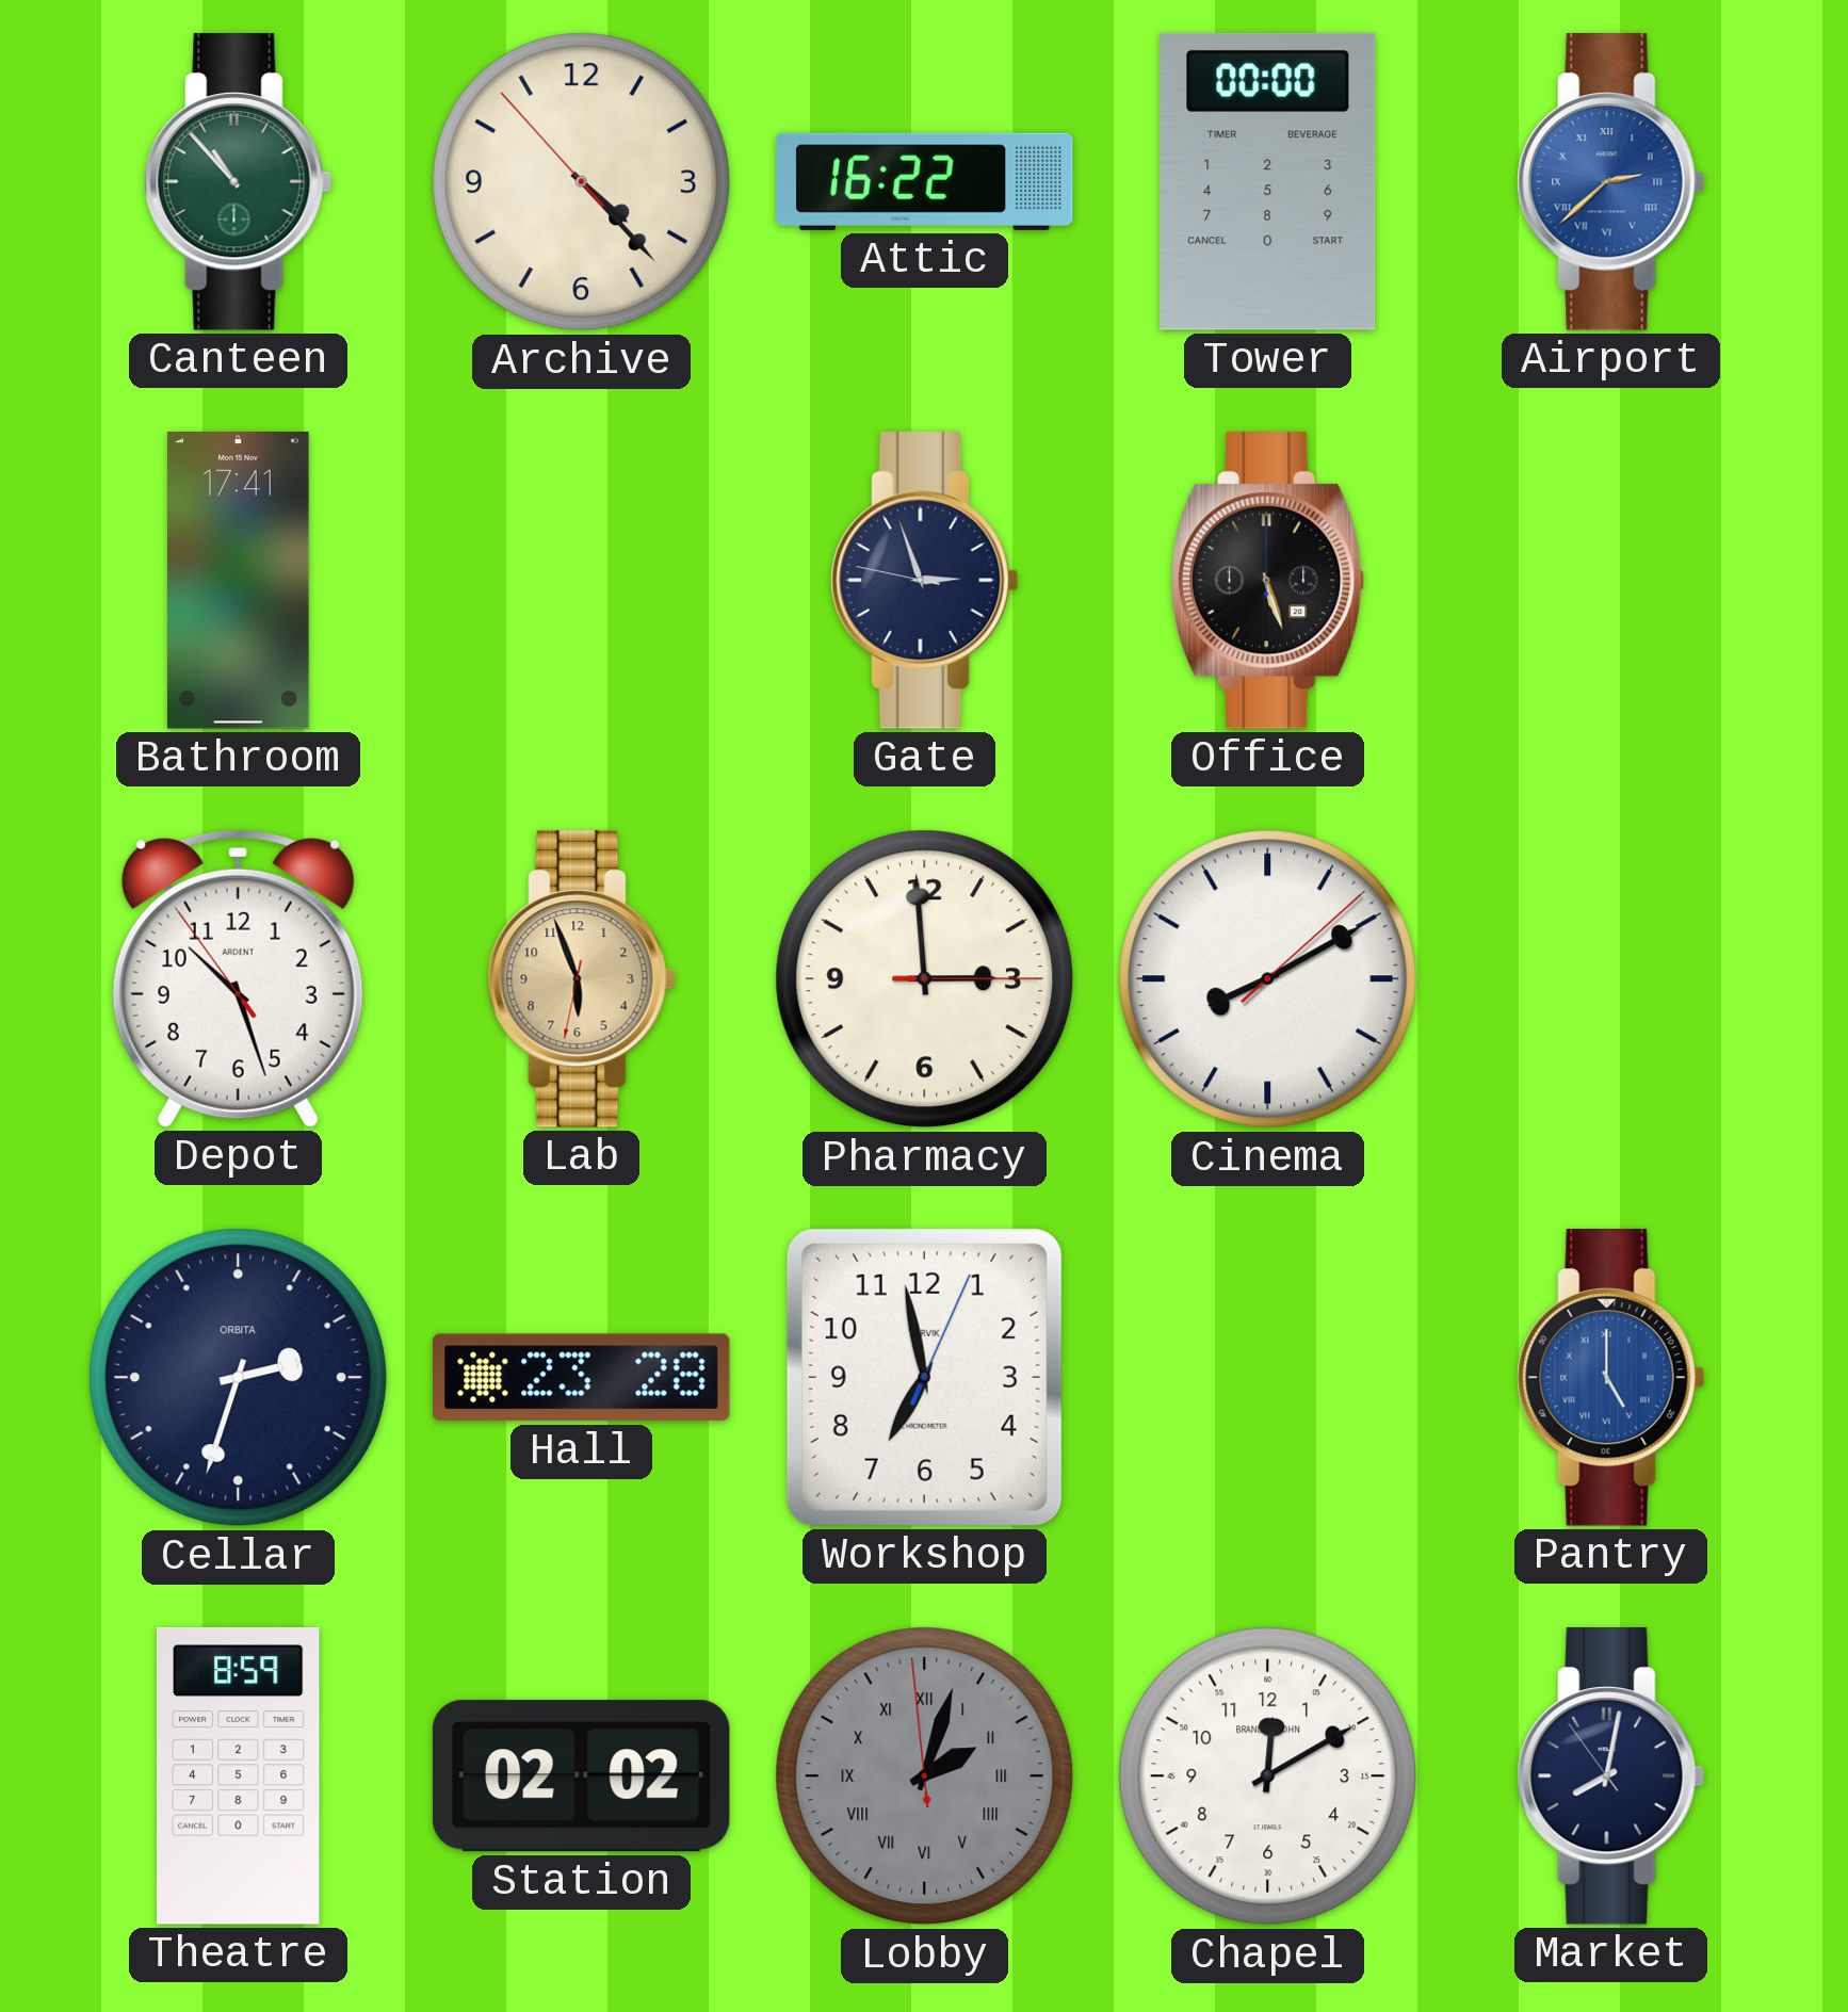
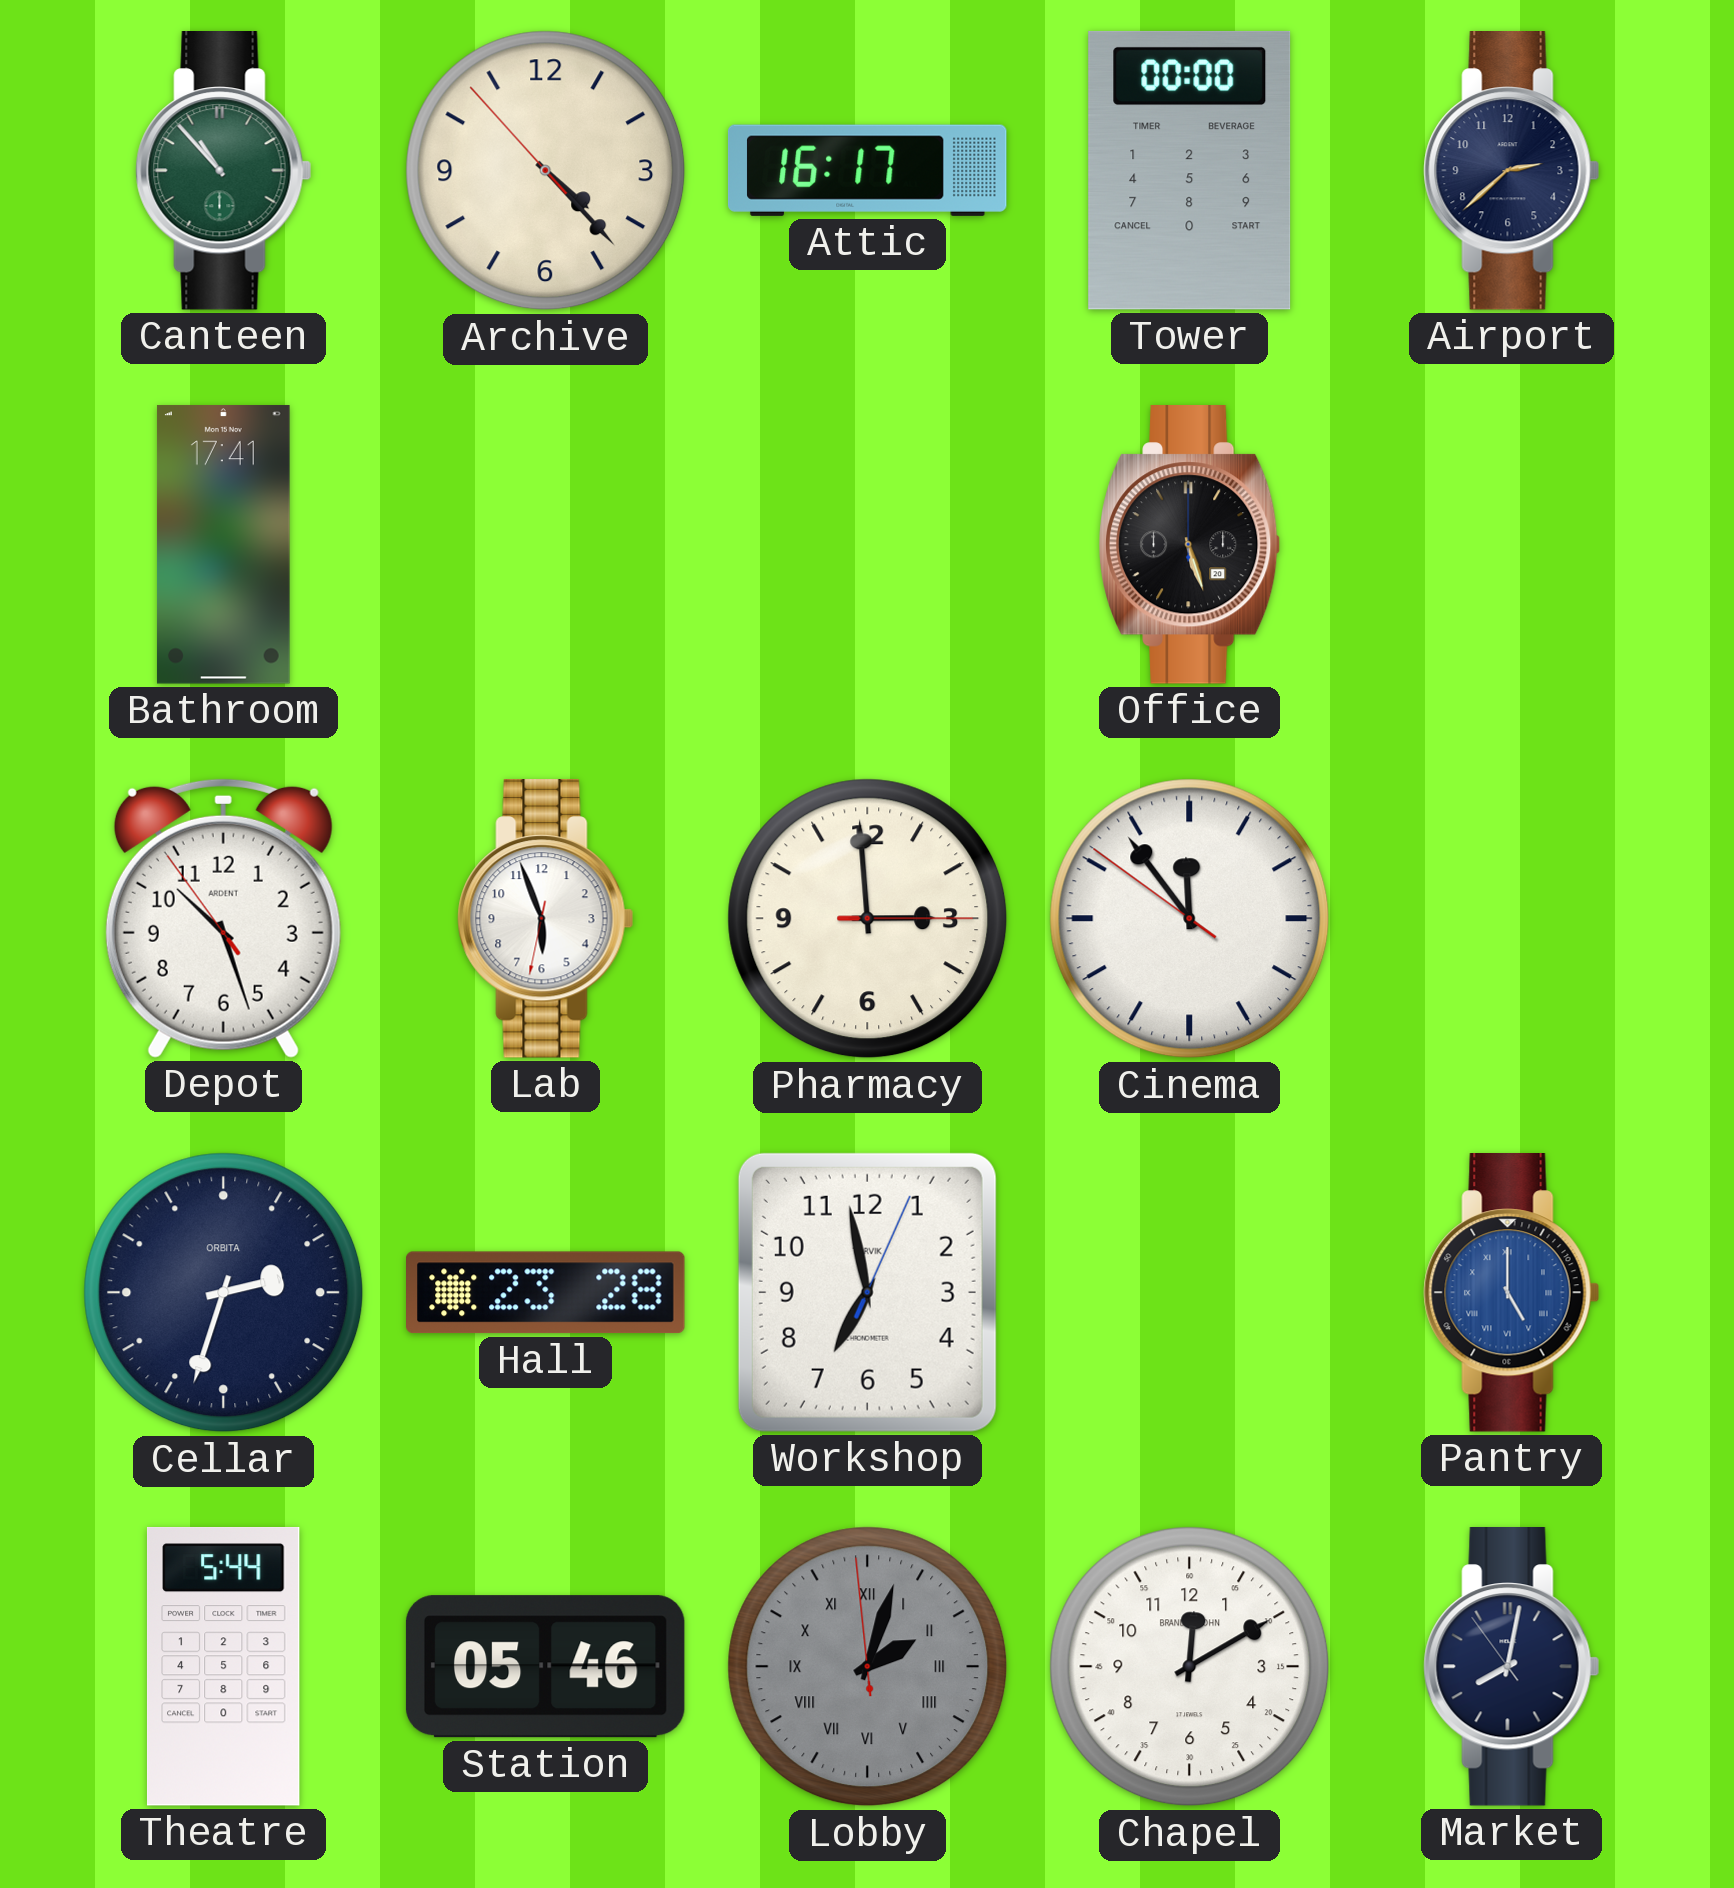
Attic: 16:22 -> 16:17 (867, 170)
Airport dial: blue -> navy (1512, 171)
Airport numerals: Roman -> Arabic (1512, 171)
Gate: 2:56 -> none (925, 581)
Lab dial: champagne -> white (546, 919)
Cinema: 8:10 -> 11:53 (1190, 919)
Theatre: 8:59 -> 5:44 (223, 1666)
Station: 02:02 -> 05:46 (545, 1667)
